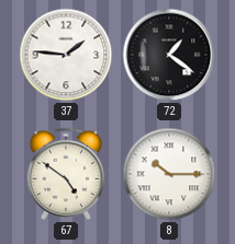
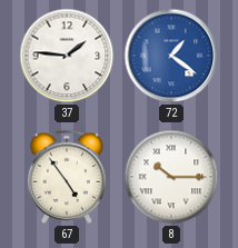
72 dial: black -> blue (171, 56)
67: 4:51 -> 4:54 (66, 177)
